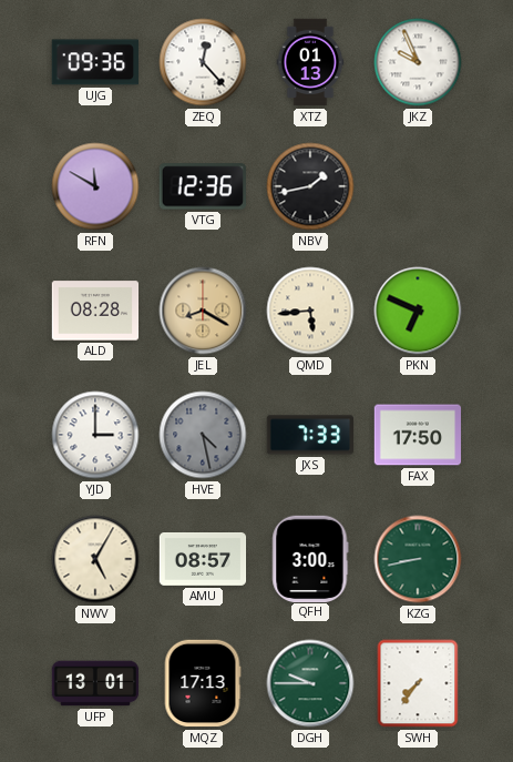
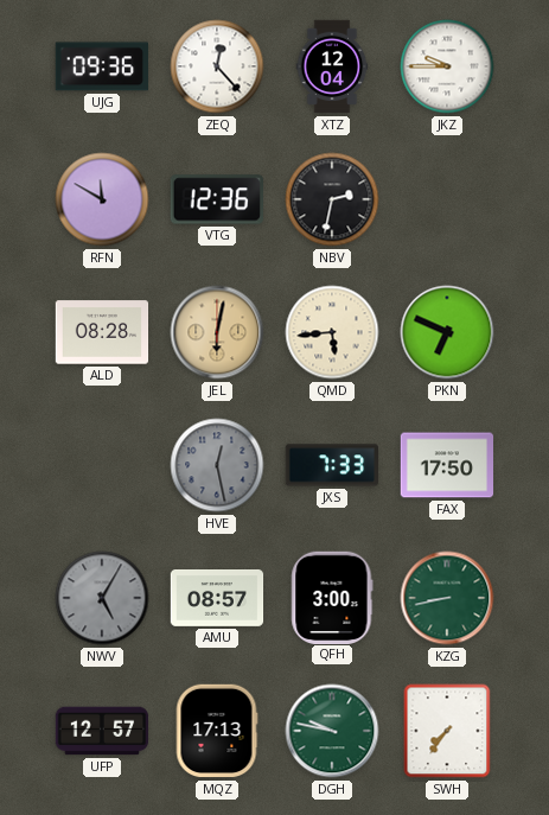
XTZ: 01:13 -> 12:04 (332, 66)
JKZ: 9:56 -> 9:45 (447, 66)
NBV: 1:43 -> 2:32 (332, 199)
JEL: 8:20 -> 6:02 (217, 332)
YJD: 3:00 -> none (95, 435)
HVE: 4:28 -> 12:28 (217, 465)
NWV dial: cream -> grey (102, 598)
UFP: 13:01 -> 12:57 (102, 731)
DGH: 9:45 -> 9:47 (332, 731)
